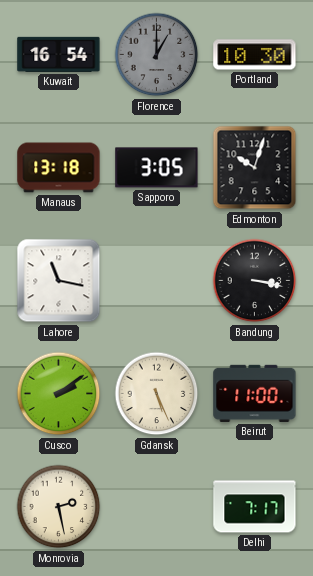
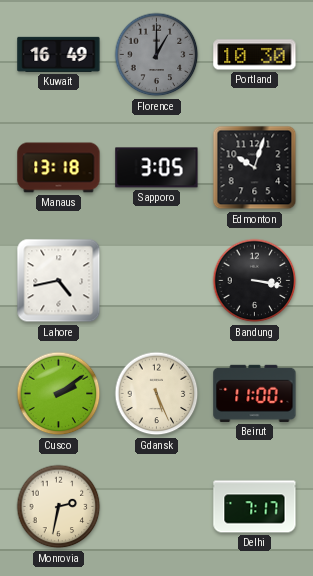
Kuwait: 16:54 -> 16:49 (59, 54)
Lahore: 11:17 -> 4:43 (59, 281)
Monrovia: 2:28 -> 2:32 (59, 507)
